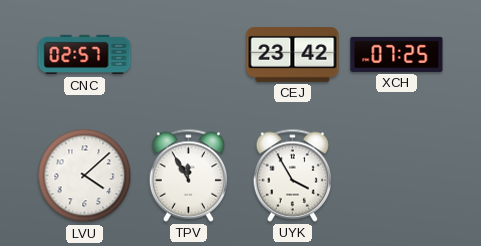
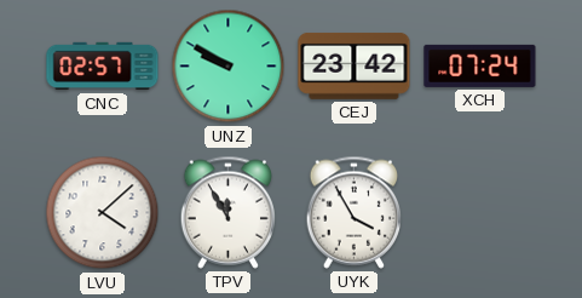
UNZ: none -> 9:50 (229, 67)
XCH: 07:25 -> 07:24 (480, 65)
